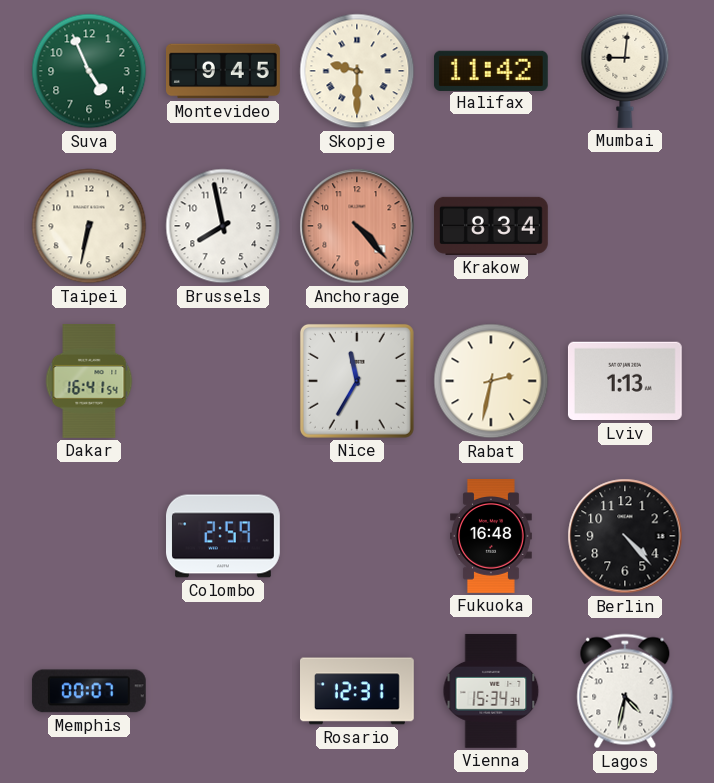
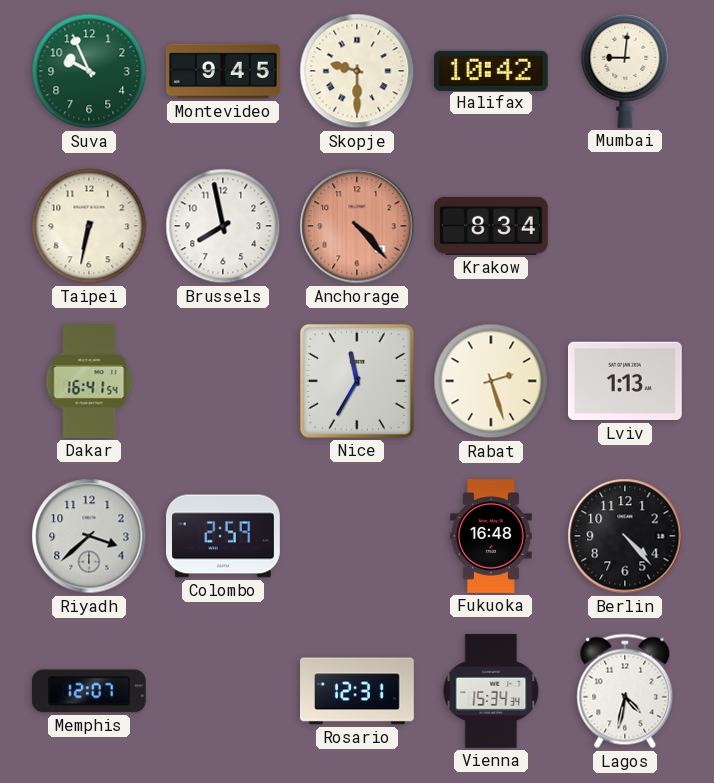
Suva: 4:56 -> 9:56 (89, 71)
Halifax: 11:42 -> 10:42 (491, 70)
Rabat: 2:32 -> 2:27 (491, 381)
Riyadh: none -> 3:38 (89, 536)
Memphis: 00:07 -> 12:07 (89, 691)
